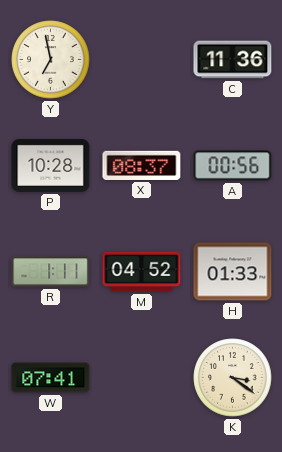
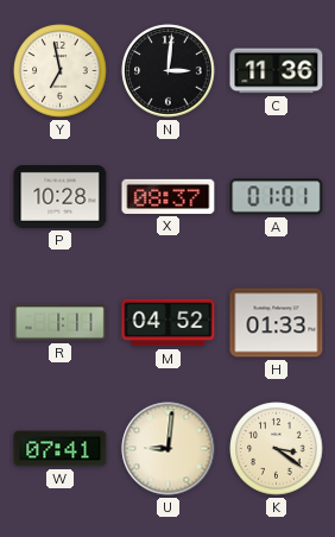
N: none -> 3:01 (169, 71)
A: 00:56 -> 01:01 (277, 197)
U: none -> 9:01 (169, 449)
